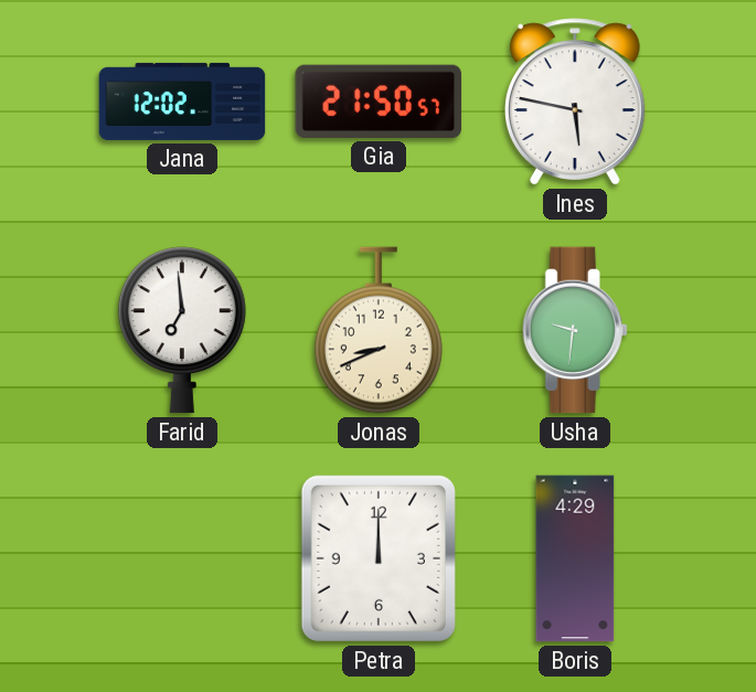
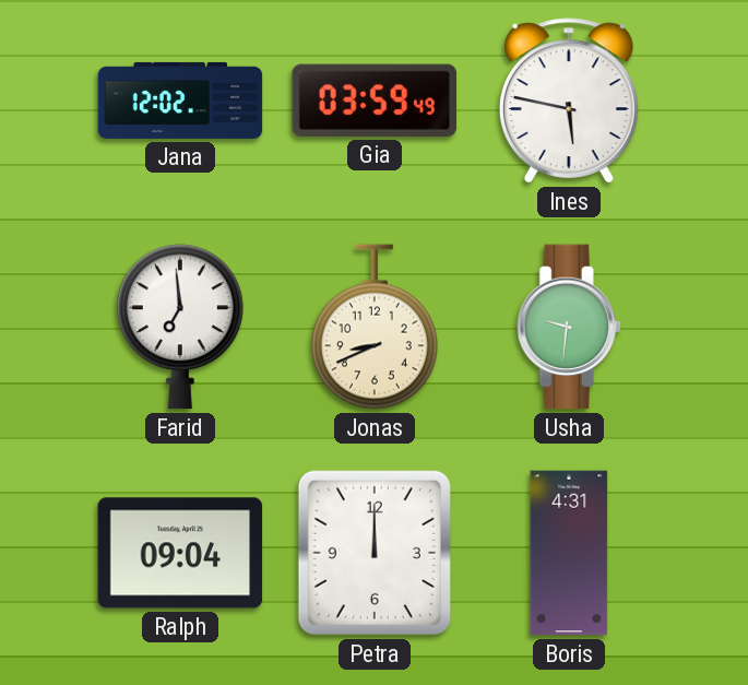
Gia: 21:50 -> 03:59 (373, 101)
Ralph: none -> 09:04 (180, 553)
Boris: 4:29 -> 4:31 (569, 553)
